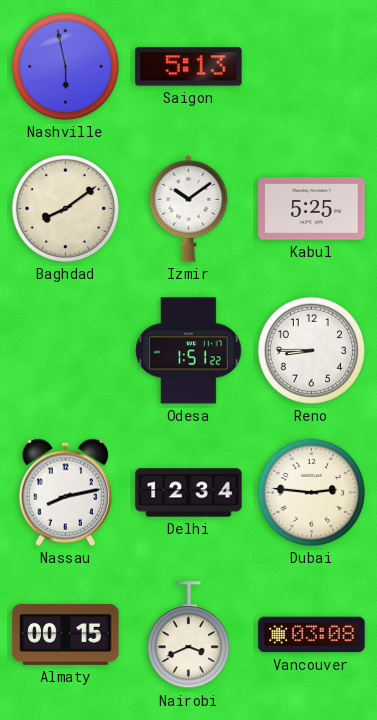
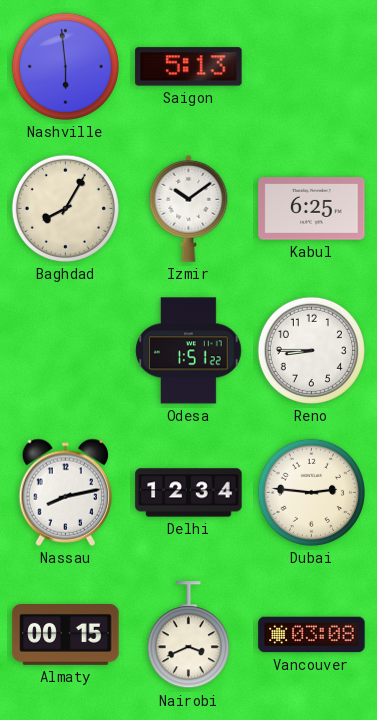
Nashville: 5:58 -> 5:59 (65, 66)
Baghdad: 8:09 -> 8:05 (65, 208)
Kabul: 5:25 -> 6:25 (312, 209)
